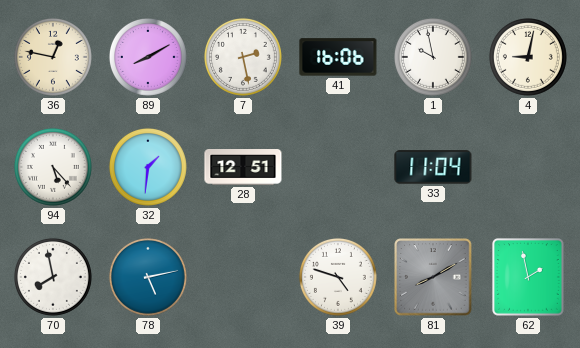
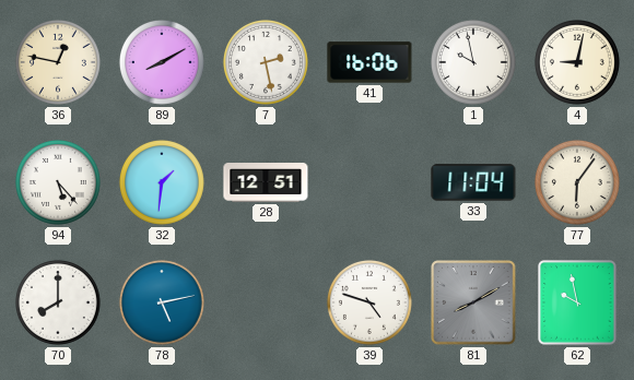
77: none -> 6:06 (577, 182)
70: 7:58 -> 8:00 (58, 302)
62: 1:58 -> 9:58 (578, 302)
